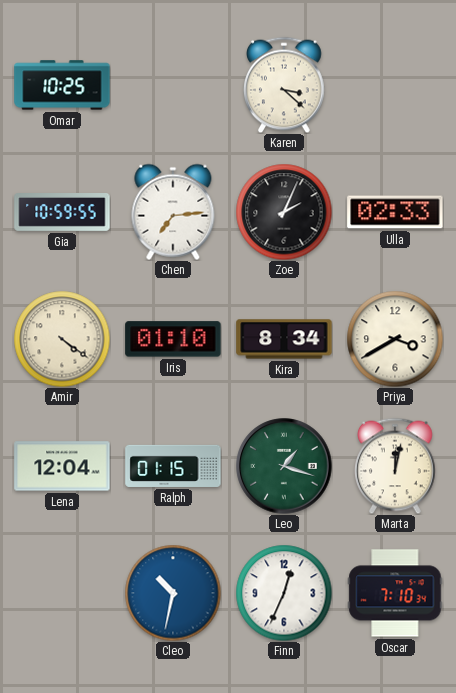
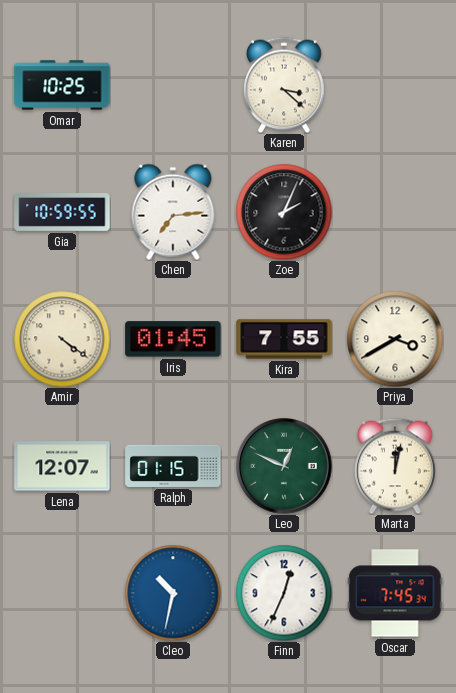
Ulla: 02:33 -> none (395, 212)
Iris: 01:10 -> 01:45 (173, 339)
Kira: 8:34 -> 7:55 (284, 339)
Lena: 12:04 -> 12:07 (62, 466)
Leo: 1:18 -> 12:49 (284, 466)
Oscar: 7:10 -> 7:45 (395, 593)
